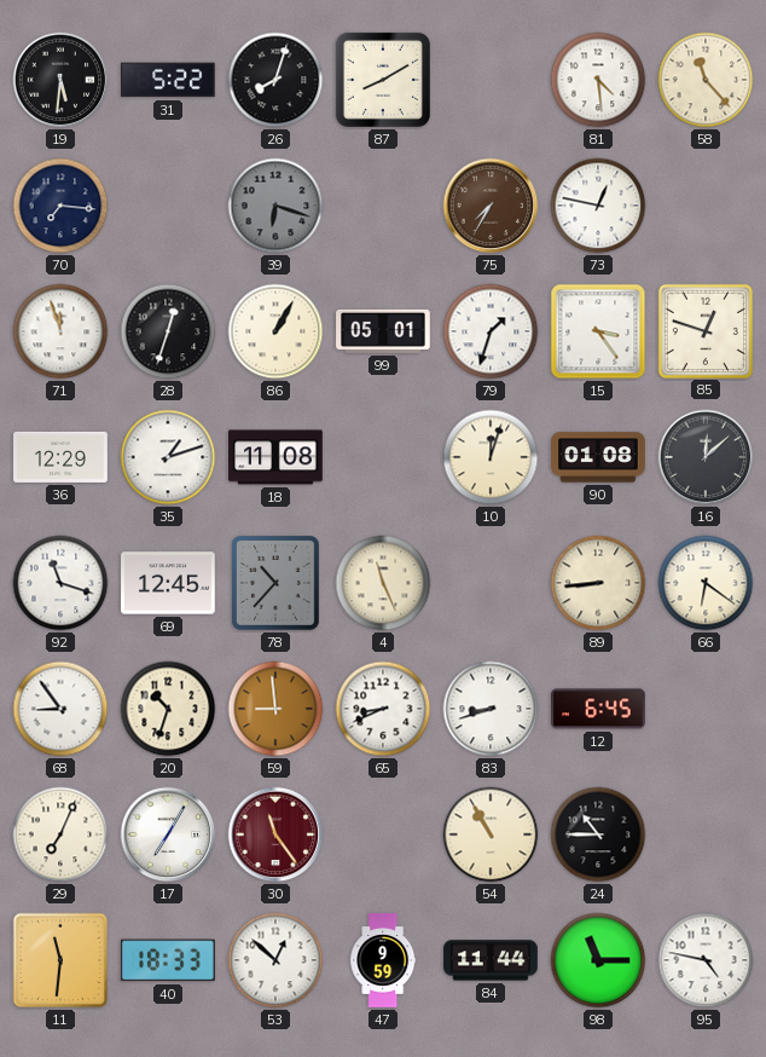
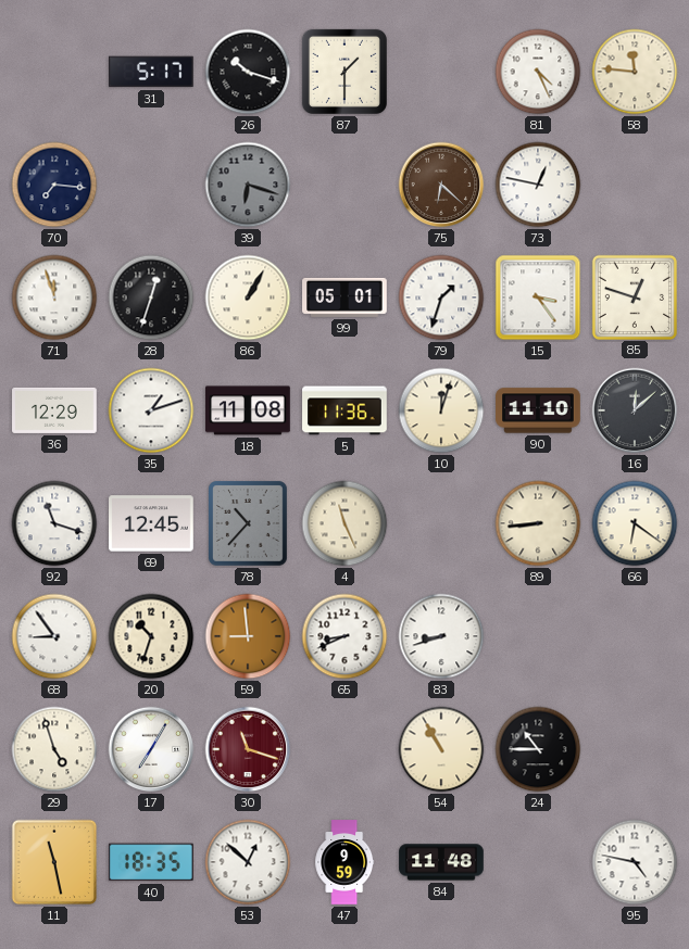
19: 5:31 -> none (60, 80)
31: 5:22 -> 5:17 (152, 72)
26: 8:03 -> 10:18 (248, 72)
87: 8:10 -> 1:30 (344, 72)
81: 4:29 -> 4:26 (538, 72)
58: 11:23 -> 11:46 (635, 72)
75: 7:35 -> 6:22 (441, 185)
5: none -> 11:36 (344, 410)
90: 01:08 -> 11:10 (538, 410)
12: 6:45 -> none (598, 709)
29: 7:04 -> 4:57 (54, 749)
30: 11:24 -> 11:18 (248, 749)
11: 11:31 -> 11:28 (54, 862)
40: 18:33 -> 18:35 (151, 862)
84: 11:44 -> 11:48 (441, 862)
98: 11:15 -> none (598, 960)
